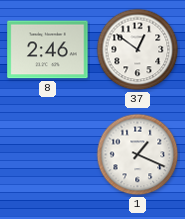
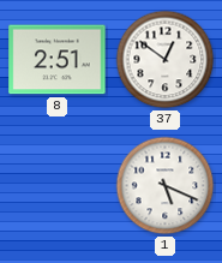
8: 2:46 -> 2:51 (58, 60)
1: 1:19 -> 5:19 (166, 186)
